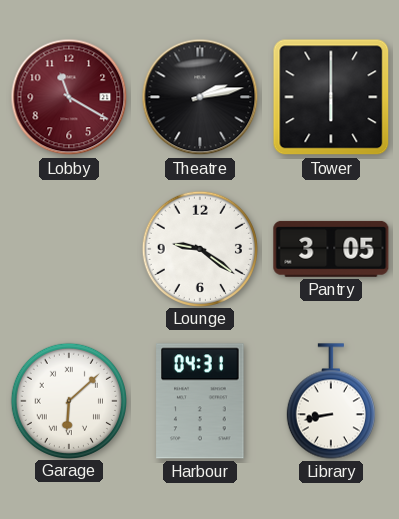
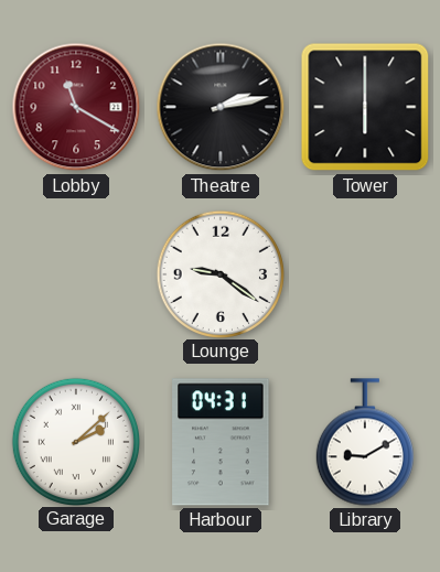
Pantry: 3:05 -> none (331, 249)
Garage: 6:08 -> 2:08 (75, 441)
Library: 8:43 -> 9:10 (365, 442)
